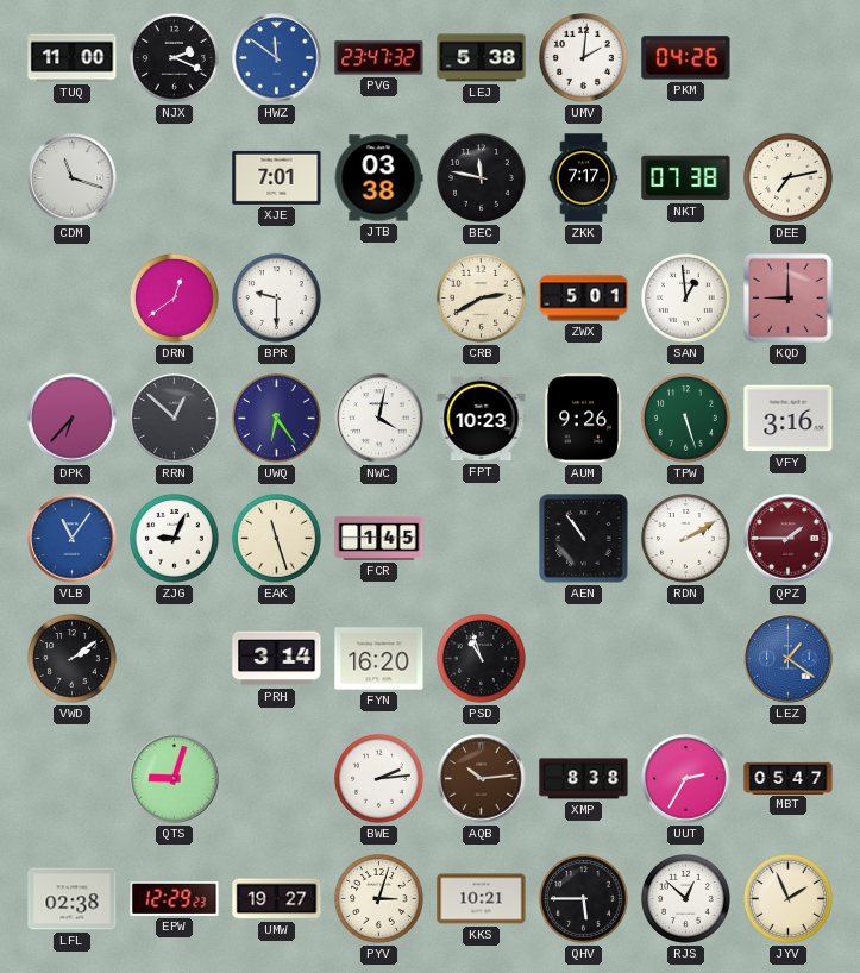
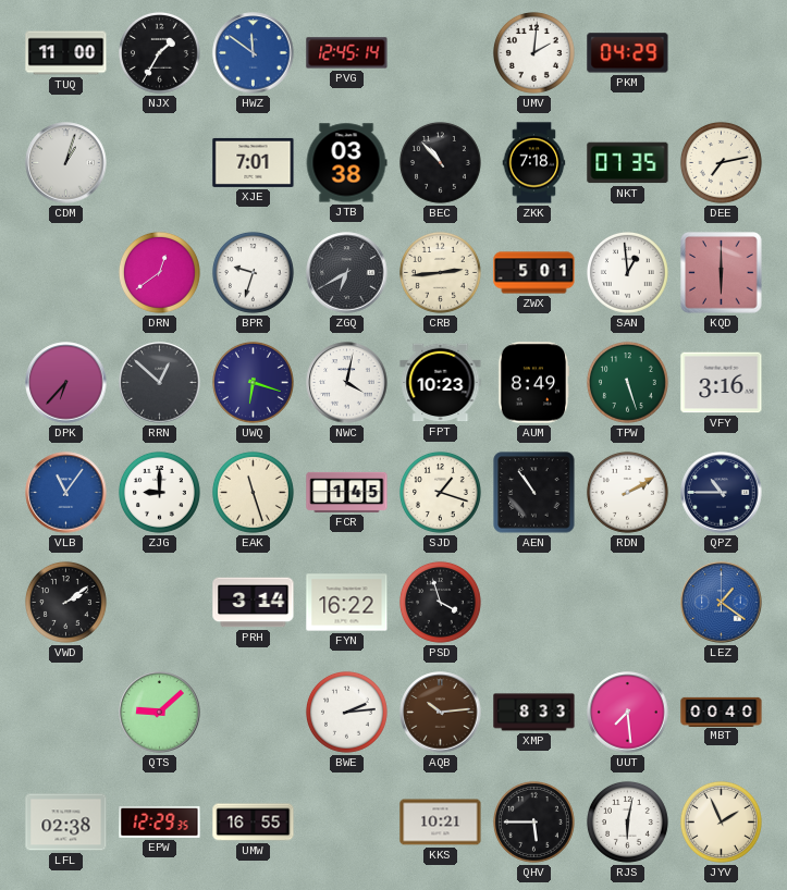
NJX: 2:19 -> 1:35 (159, 52)
PVG: 23:47 -> 12:45 (347, 53)
LEJ: 5:38 -> none (482, 58)
PKM: 04:26 -> 04:29 (628, 53)
CDM: 11:18 -> 1:03 (66, 163)
BEC: 11:47 -> 10:53 (440, 162)
ZKK: 7:17 -> 7:18 (534, 163)
NKT: 07:38 -> 07:35 (628, 163)
BPR: 9:30 -> 9:33 (253, 272)
ZGQ: none -> 6:40 (347, 273)
CRB: 2:40 -> 2:44 (440, 272)
KQD: 9:00 -> 6:00 (722, 273)
UWQ: 6:24 -> 6:18 (253, 382)
AUM: 9:26 -> 8:49 (533, 383)
ZJG: 9:04 -> 9:00 (159, 492)
SJD: none -> 1:18 (440, 492)
QPZ: 1:45 -> 10:45 (722, 493)
QPZ dial: burgundy -> navy (722, 493)
FYN: 16:20 -> 16:22 (347, 603)
PSD: 10:57 -> 3:57 (440, 602)
QTS: 9:03 -> 9:08 (160, 713)
XMP: 8:38 -> 8:33 (534, 713)
UUT: 2:35 -> 7:29 (628, 713)
MBT: 05:47 -> 00:40 (722, 712)
EPW: 12:29:23 -> 12:29:35 (160, 821)
UMW: 19:27 -> 16:55 (254, 823)
PYV: 3:03 -> none (378, 898)
RJS: 12:52 -> 6:02 (627, 821)
